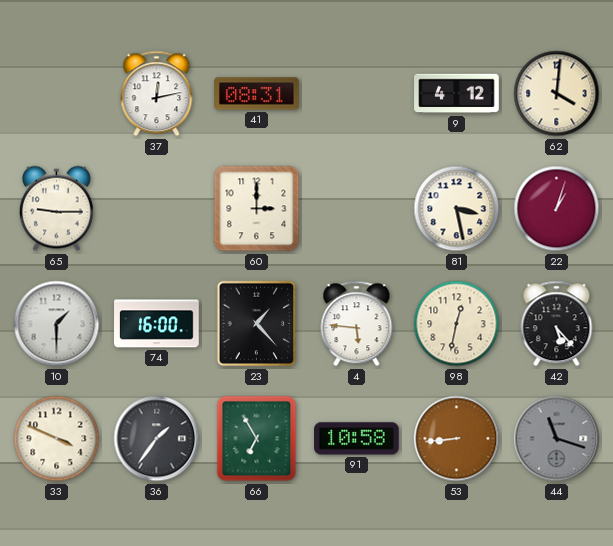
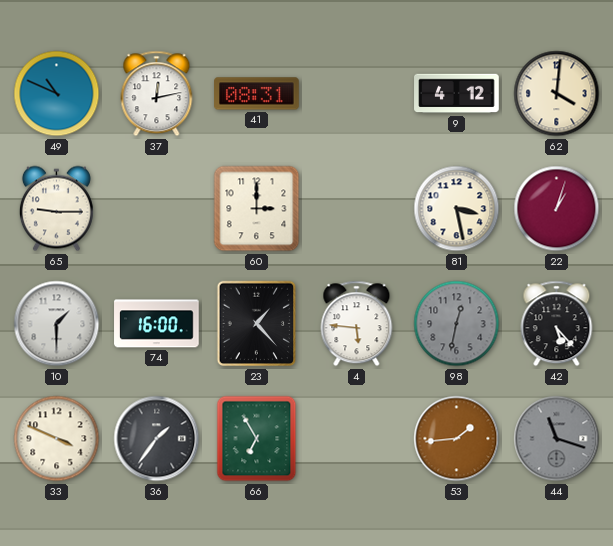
49: none -> 10:49 (57, 94)
98 dial: cream -> grey (457, 324)
91: 10:58 -> none (357, 439)
53: 8:44 -> 1:44 (457, 439)
